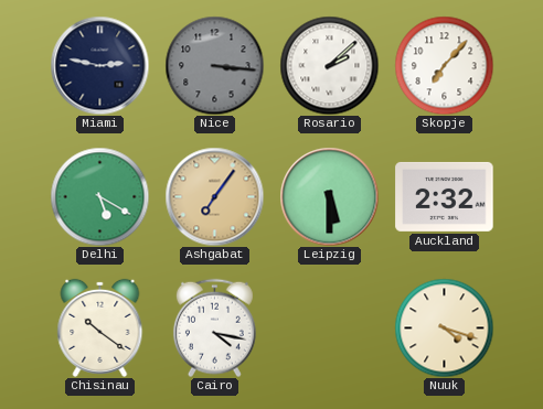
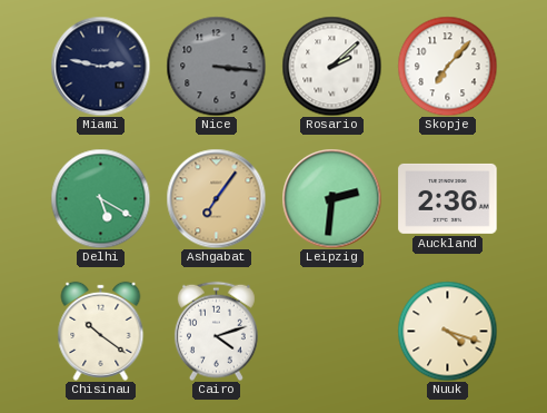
Leipzig: 5:30 -> 2:31 (331, 198)
Auckland: 2:32 -> 2:36 (448, 198)
Cairo: 4:17 -> 4:12 (216, 331)
